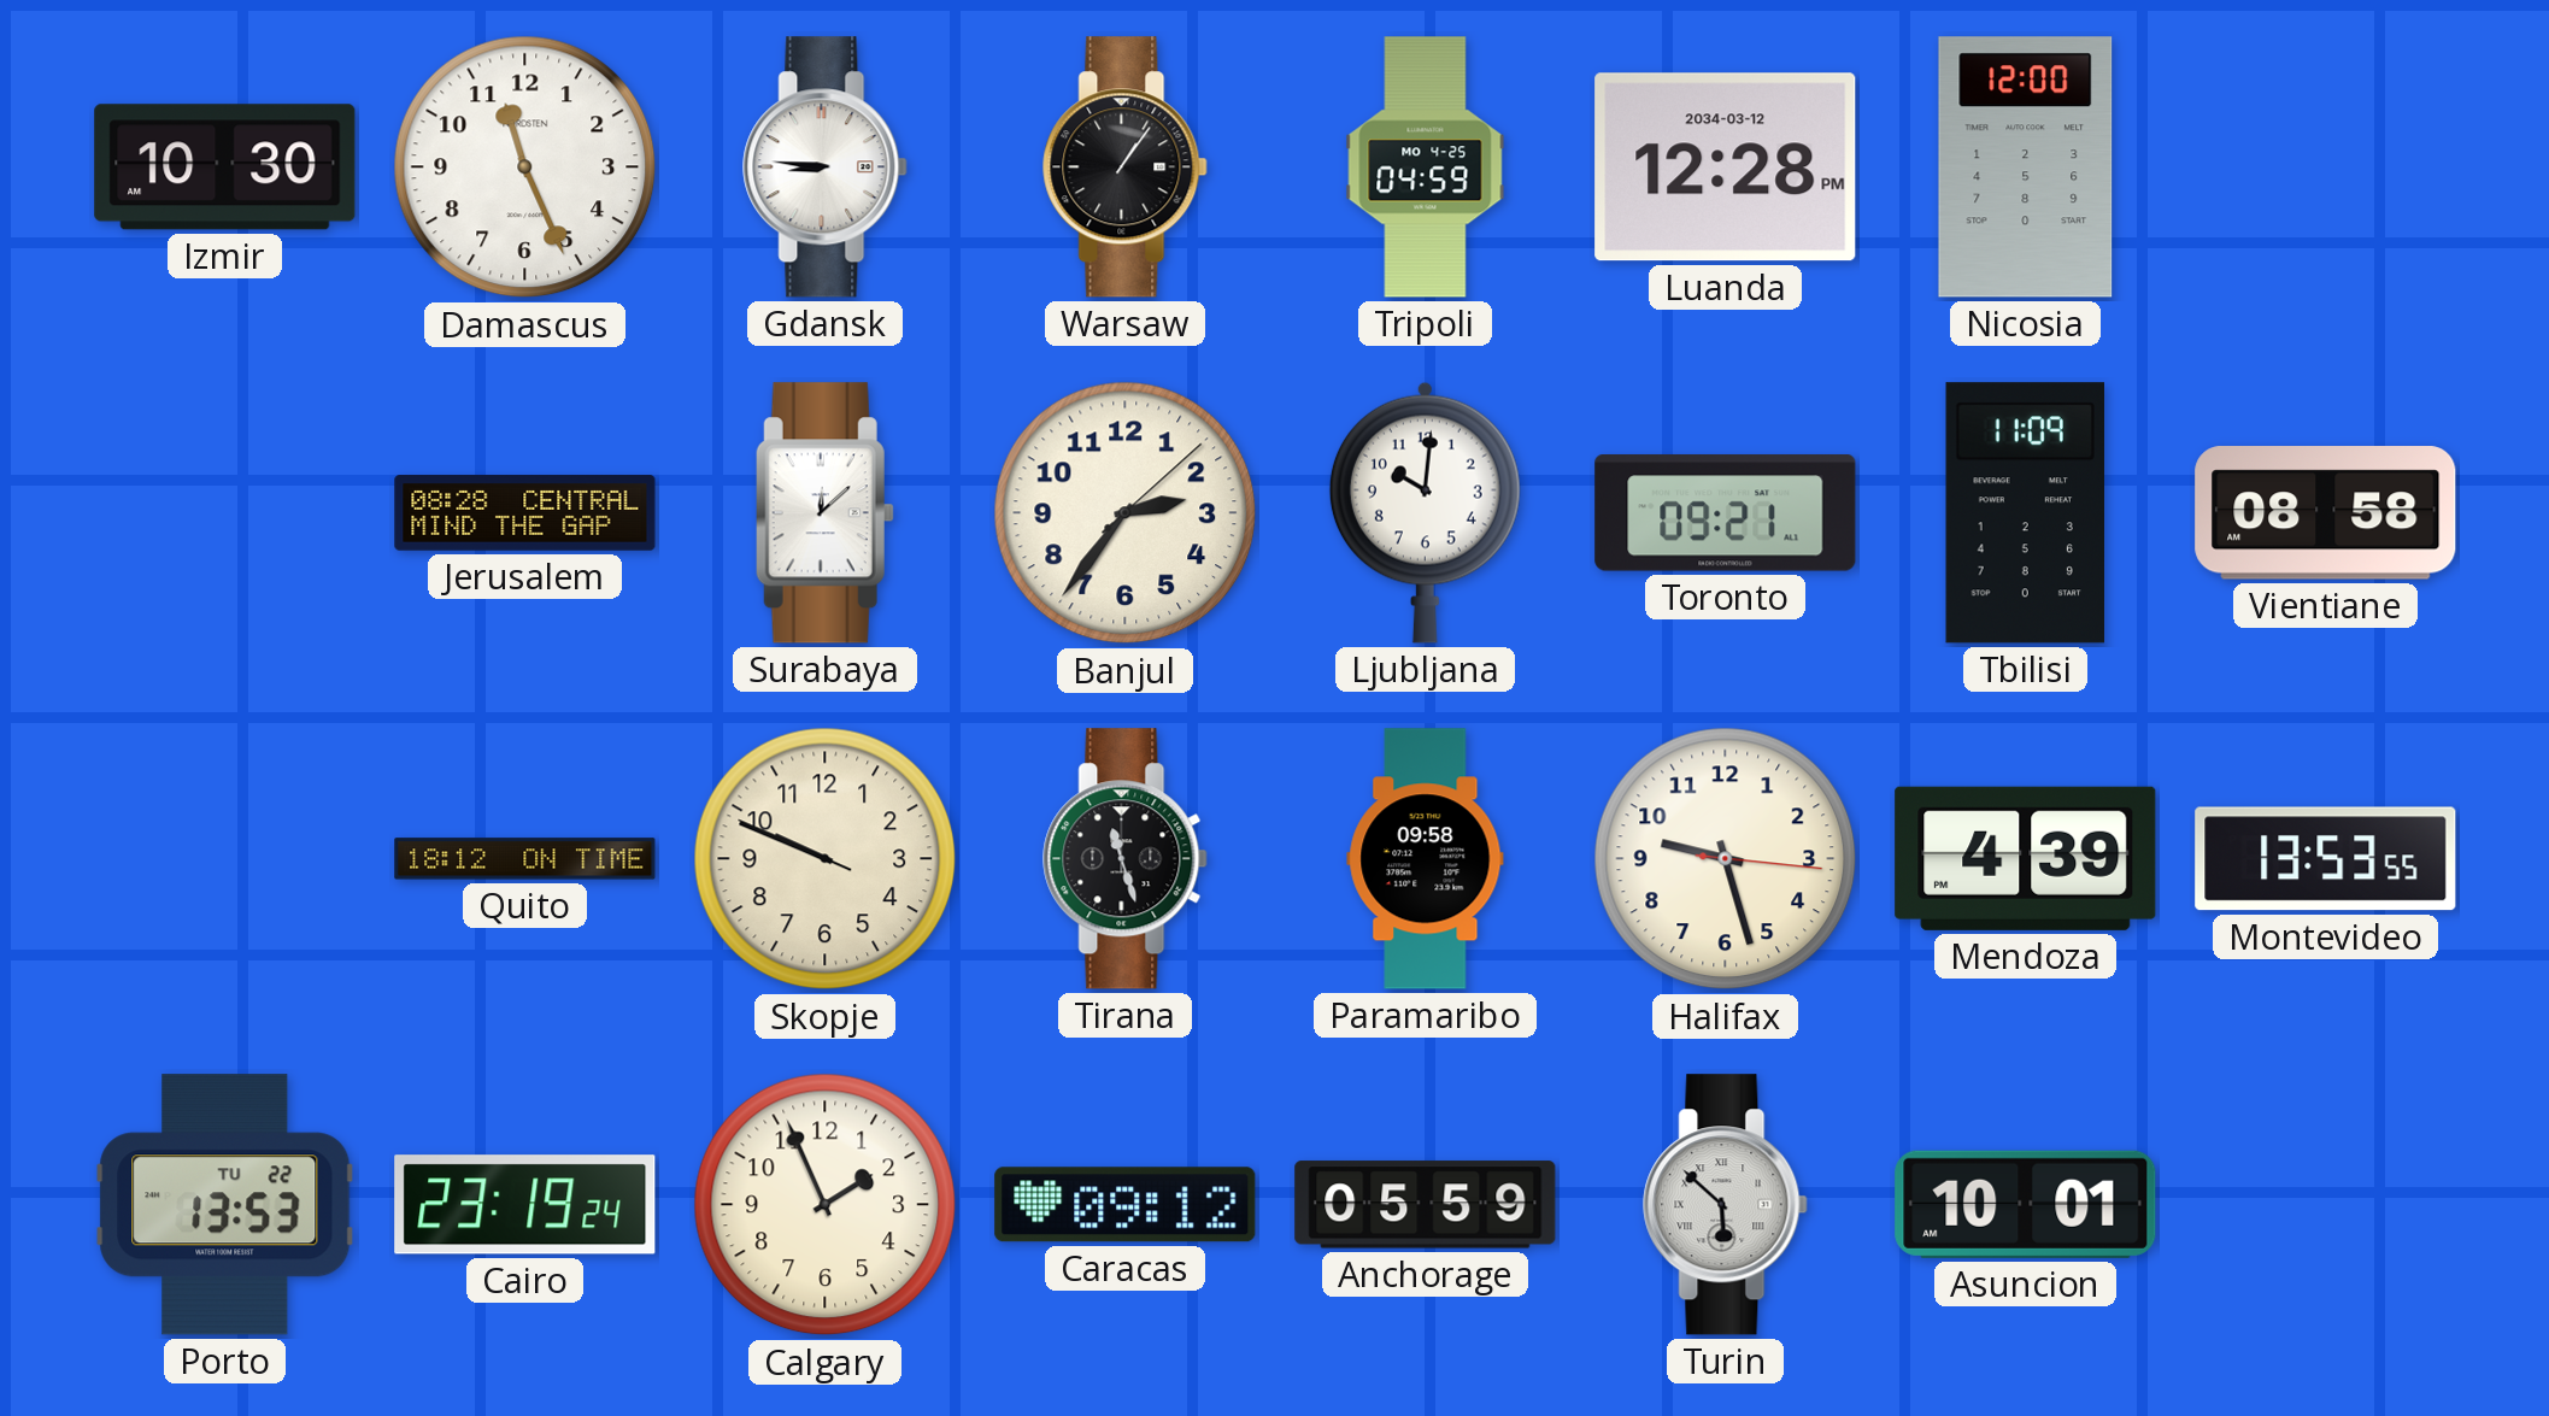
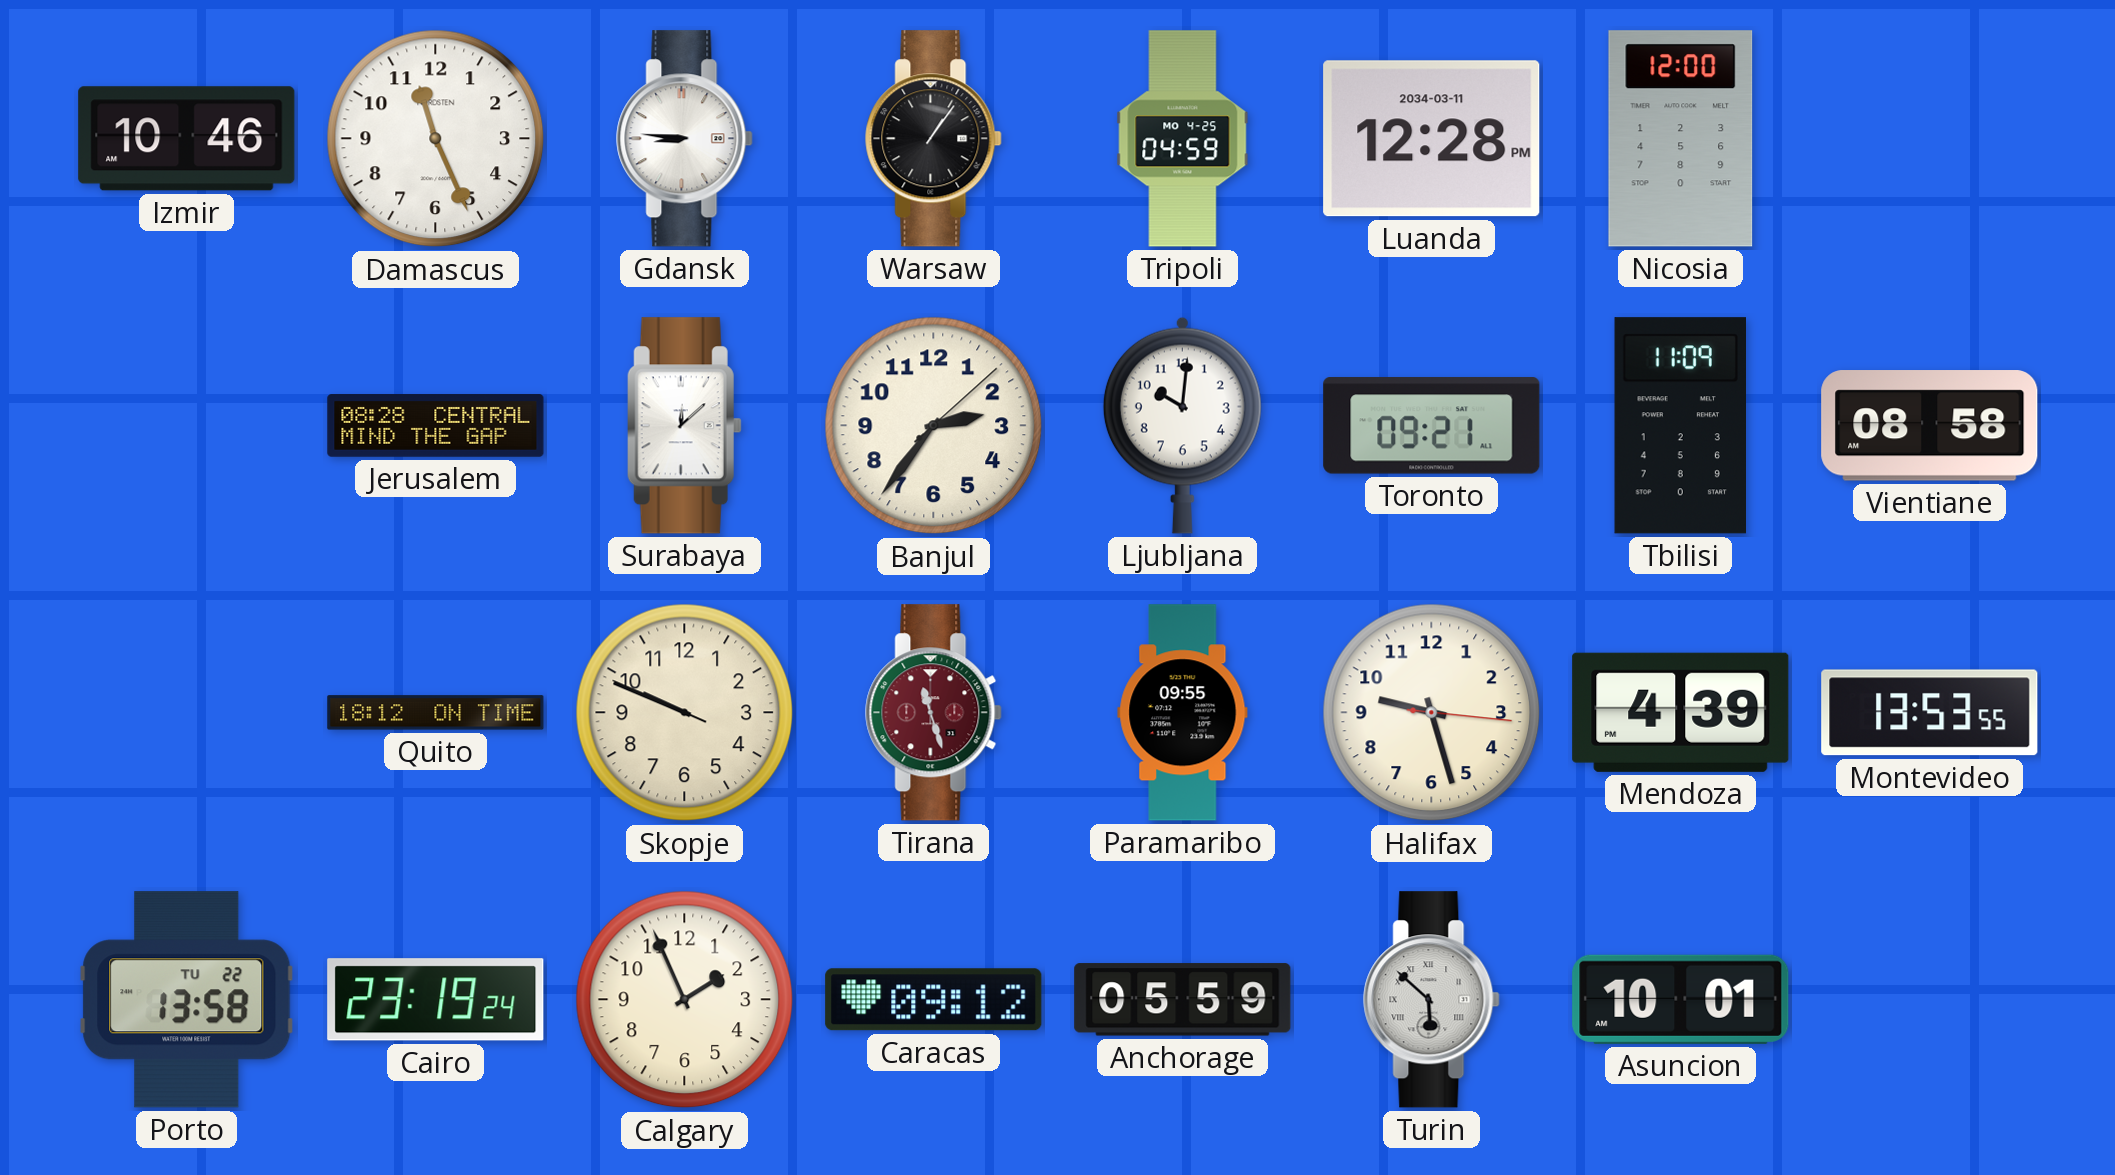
Izmir: 10:30 -> 10:46 (187, 139)
Luanda date: 2034-03-12 -> 2034-03-11 (1432, 139)
Tirana dial: black -> burgundy (934, 713)
Paramaribo: 09:58 -> 09:55 (1183, 713)
Porto: 13:53 -> 13:58 (187, 1000)
